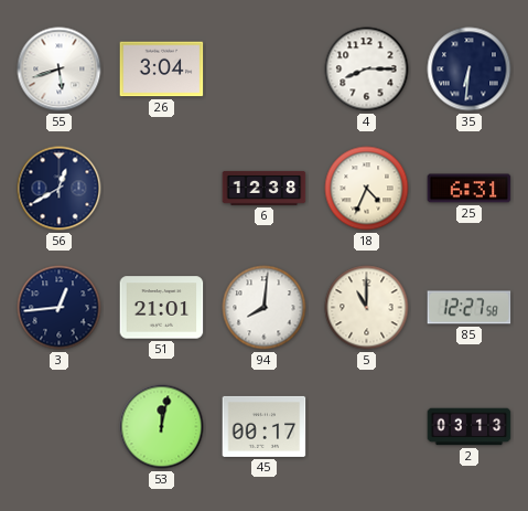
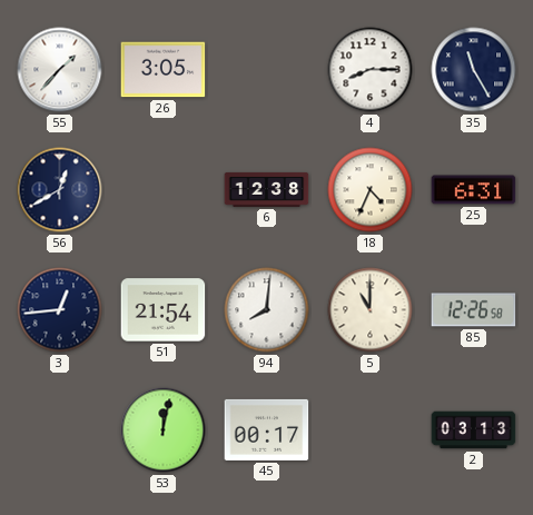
55: 5:42 -> 1:37 (60, 70)
26: 3:04 -> 3:05 (164, 70)
35: 6:31 -> 11:25 (474, 70)
51: 21:01 -> 21:54 (164, 310)
85: 12:27 -> 12:26 (474, 310)
